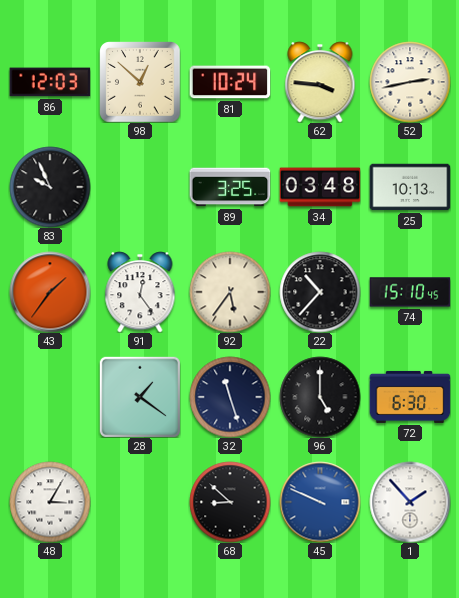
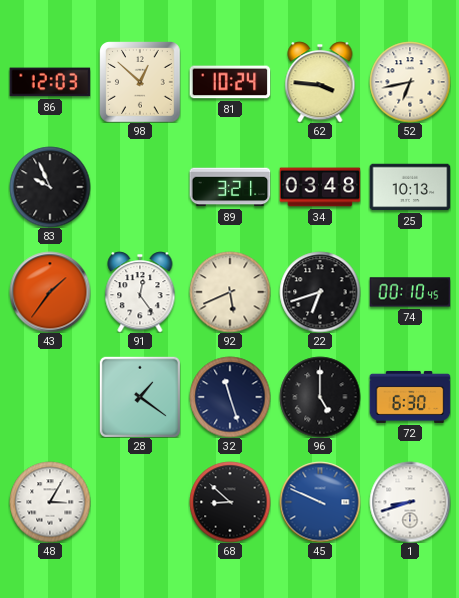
52: 2:43 -> 6:43 (410, 82)
89: 3:25 -> 3:21 (230, 187)
92: 5:36 -> 5:41 (230, 292)
22: 10:37 -> 6:42 (320, 292)
74: 15:10 -> 00:10 (410, 292)
1: 1:53 -> 8:42 (410, 502)
